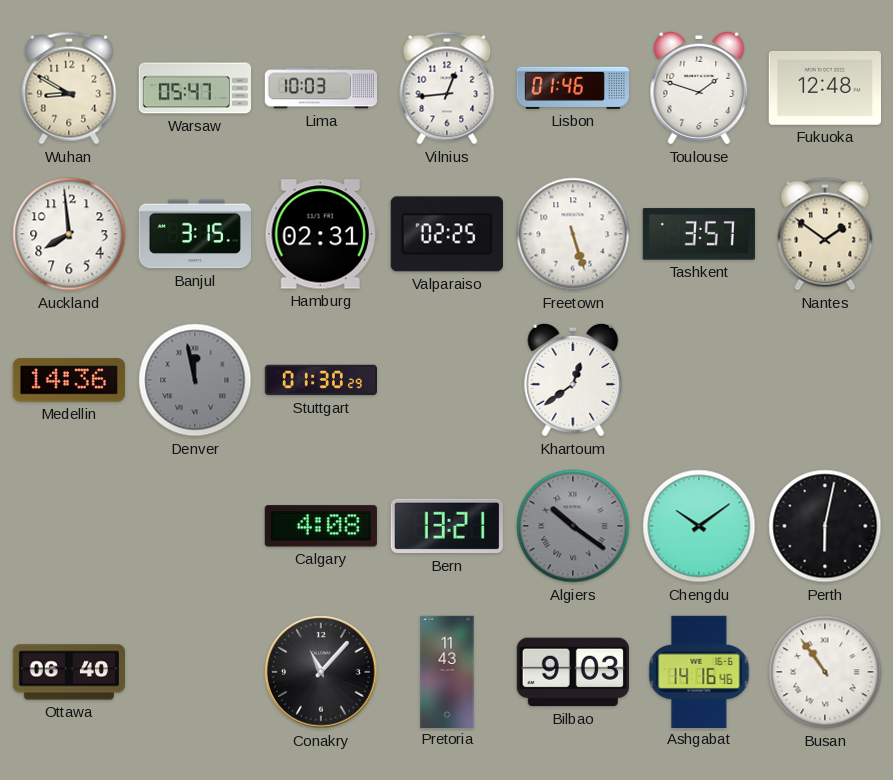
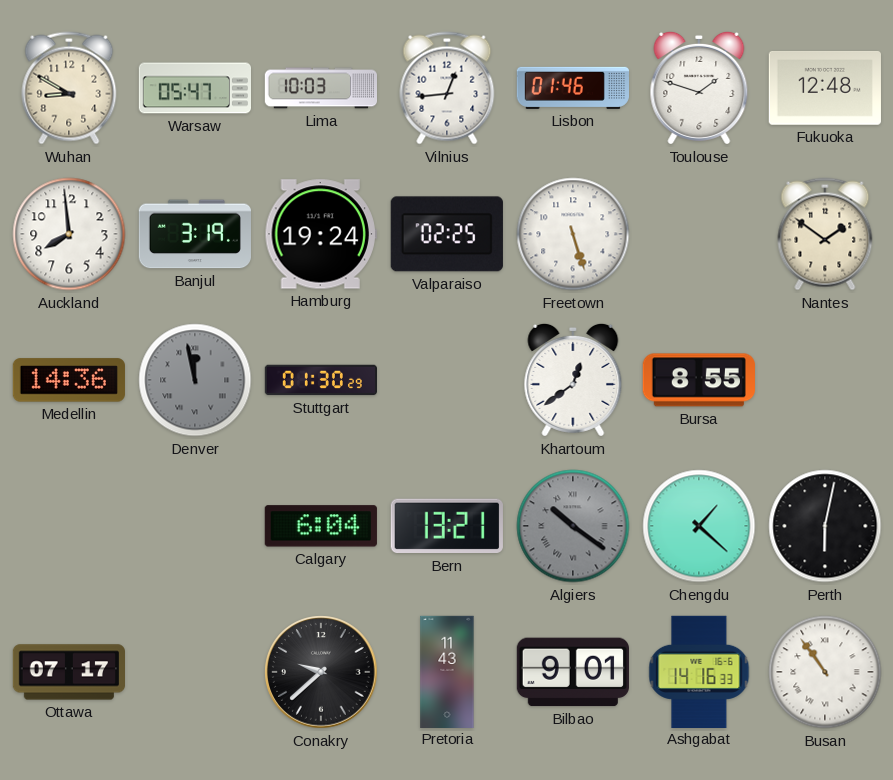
Banjul: 3:15 -> 3:19 (195, 234)
Hamburg: 02:31 -> 19:24 (321, 234)
Tashkent: 3:57 -> none (699, 234)
Bursa: none -> 8:55 (699, 380)
Calgary: 4:08 -> 6:04 (321, 526)
Chengdu: 10:09 -> 1:22 (699, 526)
Ottawa: 06:40 -> 07:17 (68, 672)
Conakry: 11:07 -> 9:38 (321, 672)
Bilbao: 9:03 -> 9:01 (573, 672)
Ashgabat: 14:16:46 -> 14:16:33 (699, 671)
